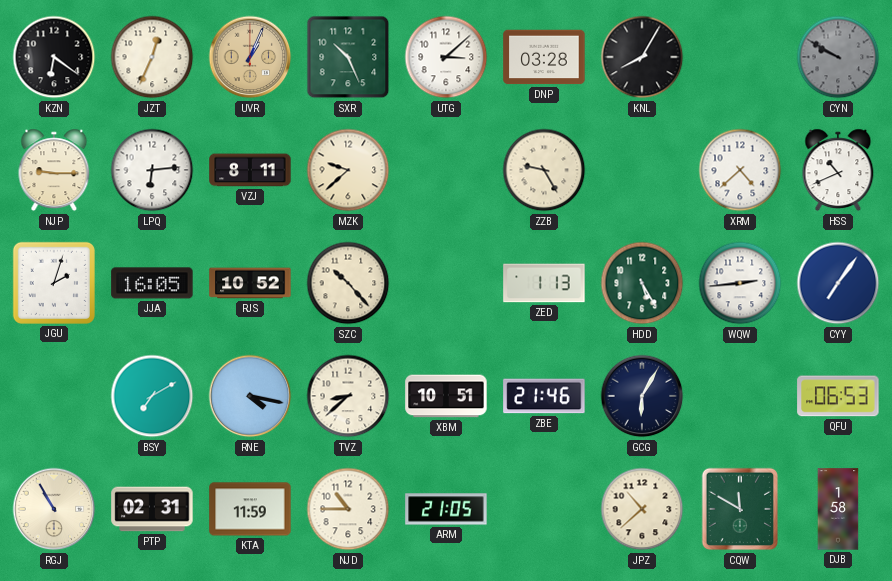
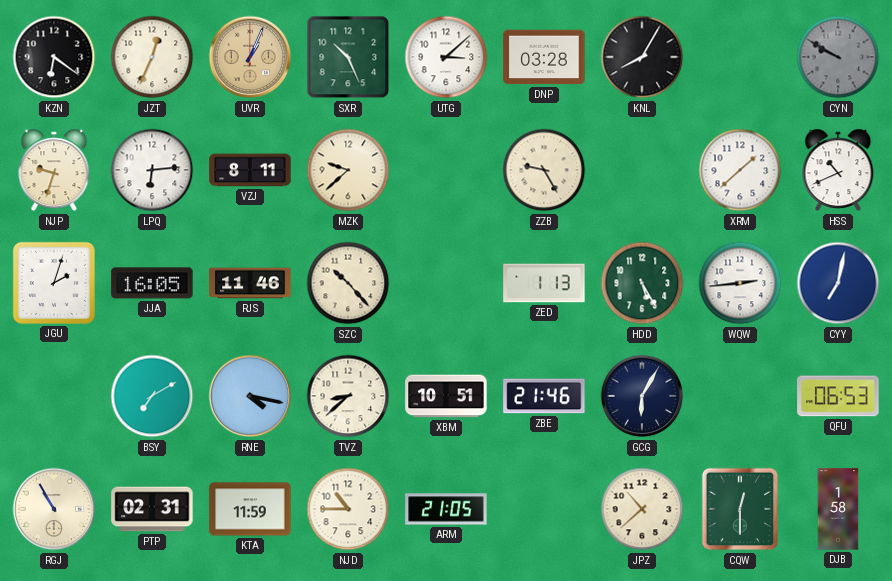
NJP: 9:15 -> 9:33 (54, 170)
XRM: 4:38 -> 1:38 (740, 170)
RJS: 10:52 -> 11:46 (250, 283)
CYY: 7:06 -> 7:02 (838, 283)
CQW: 11:50 -> 12:30 (740, 509)
